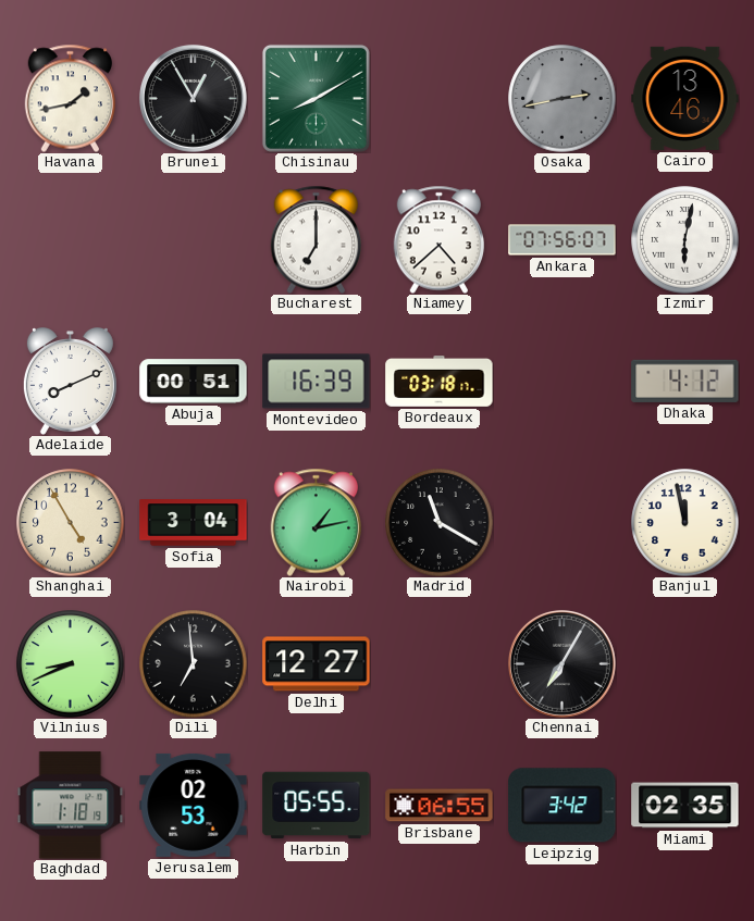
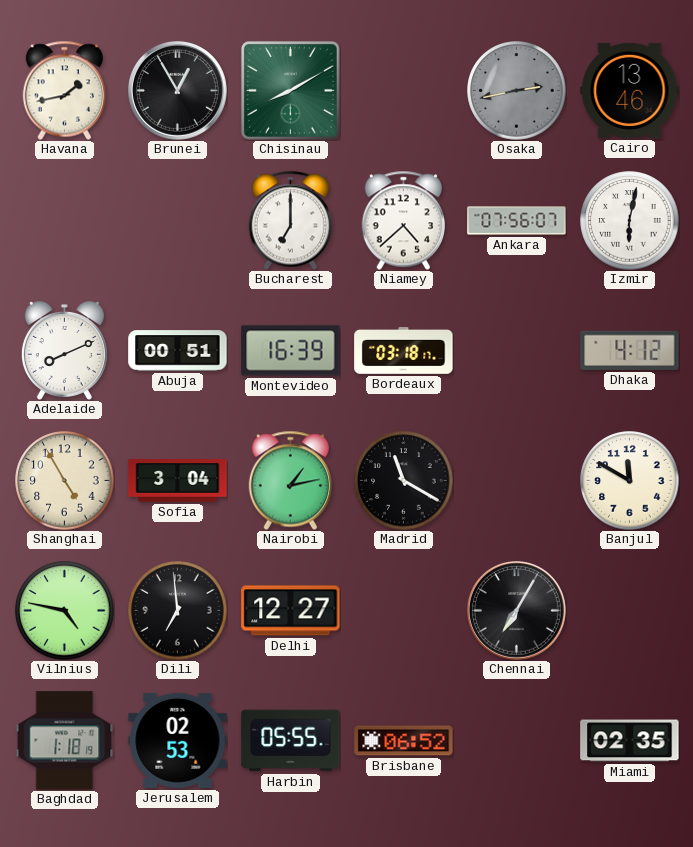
Banjul: 11:58 -> 11:50 (630, 481)
Vilnius: 8:41 -> 4:47 (65, 611)
Brisbane: 06:55 -> 06:52 (404, 741)
Leipzig: 3:42 -> none (563, 806)
